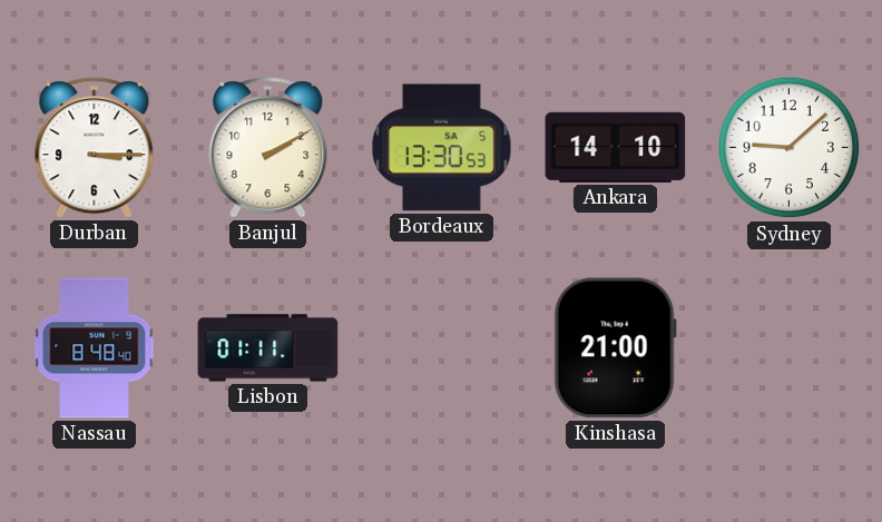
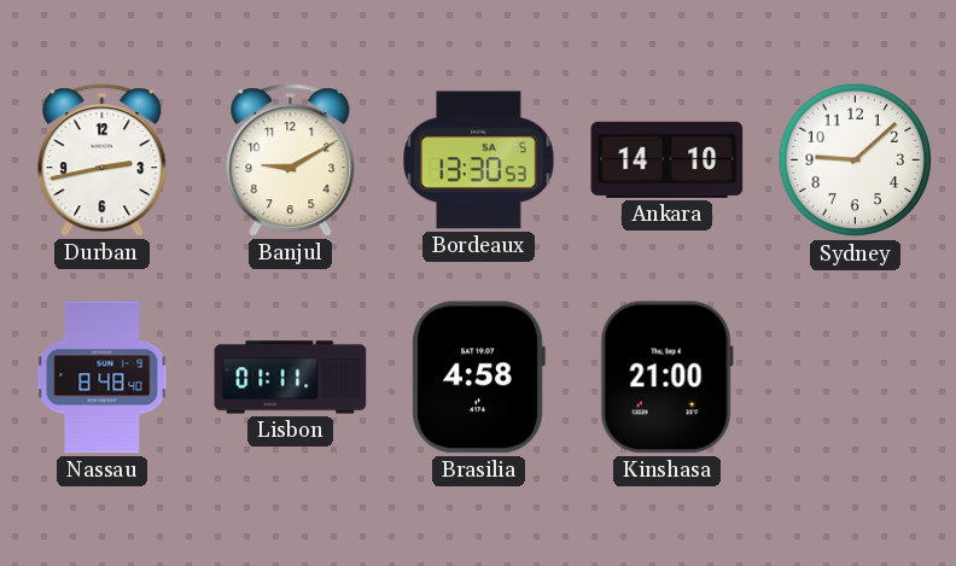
Durban: 3:15 -> 2:43 (103, 161)
Banjul: 2:10 -> 9:10 (291, 161)
Brasilia: none -> 4:58 (478, 378)
